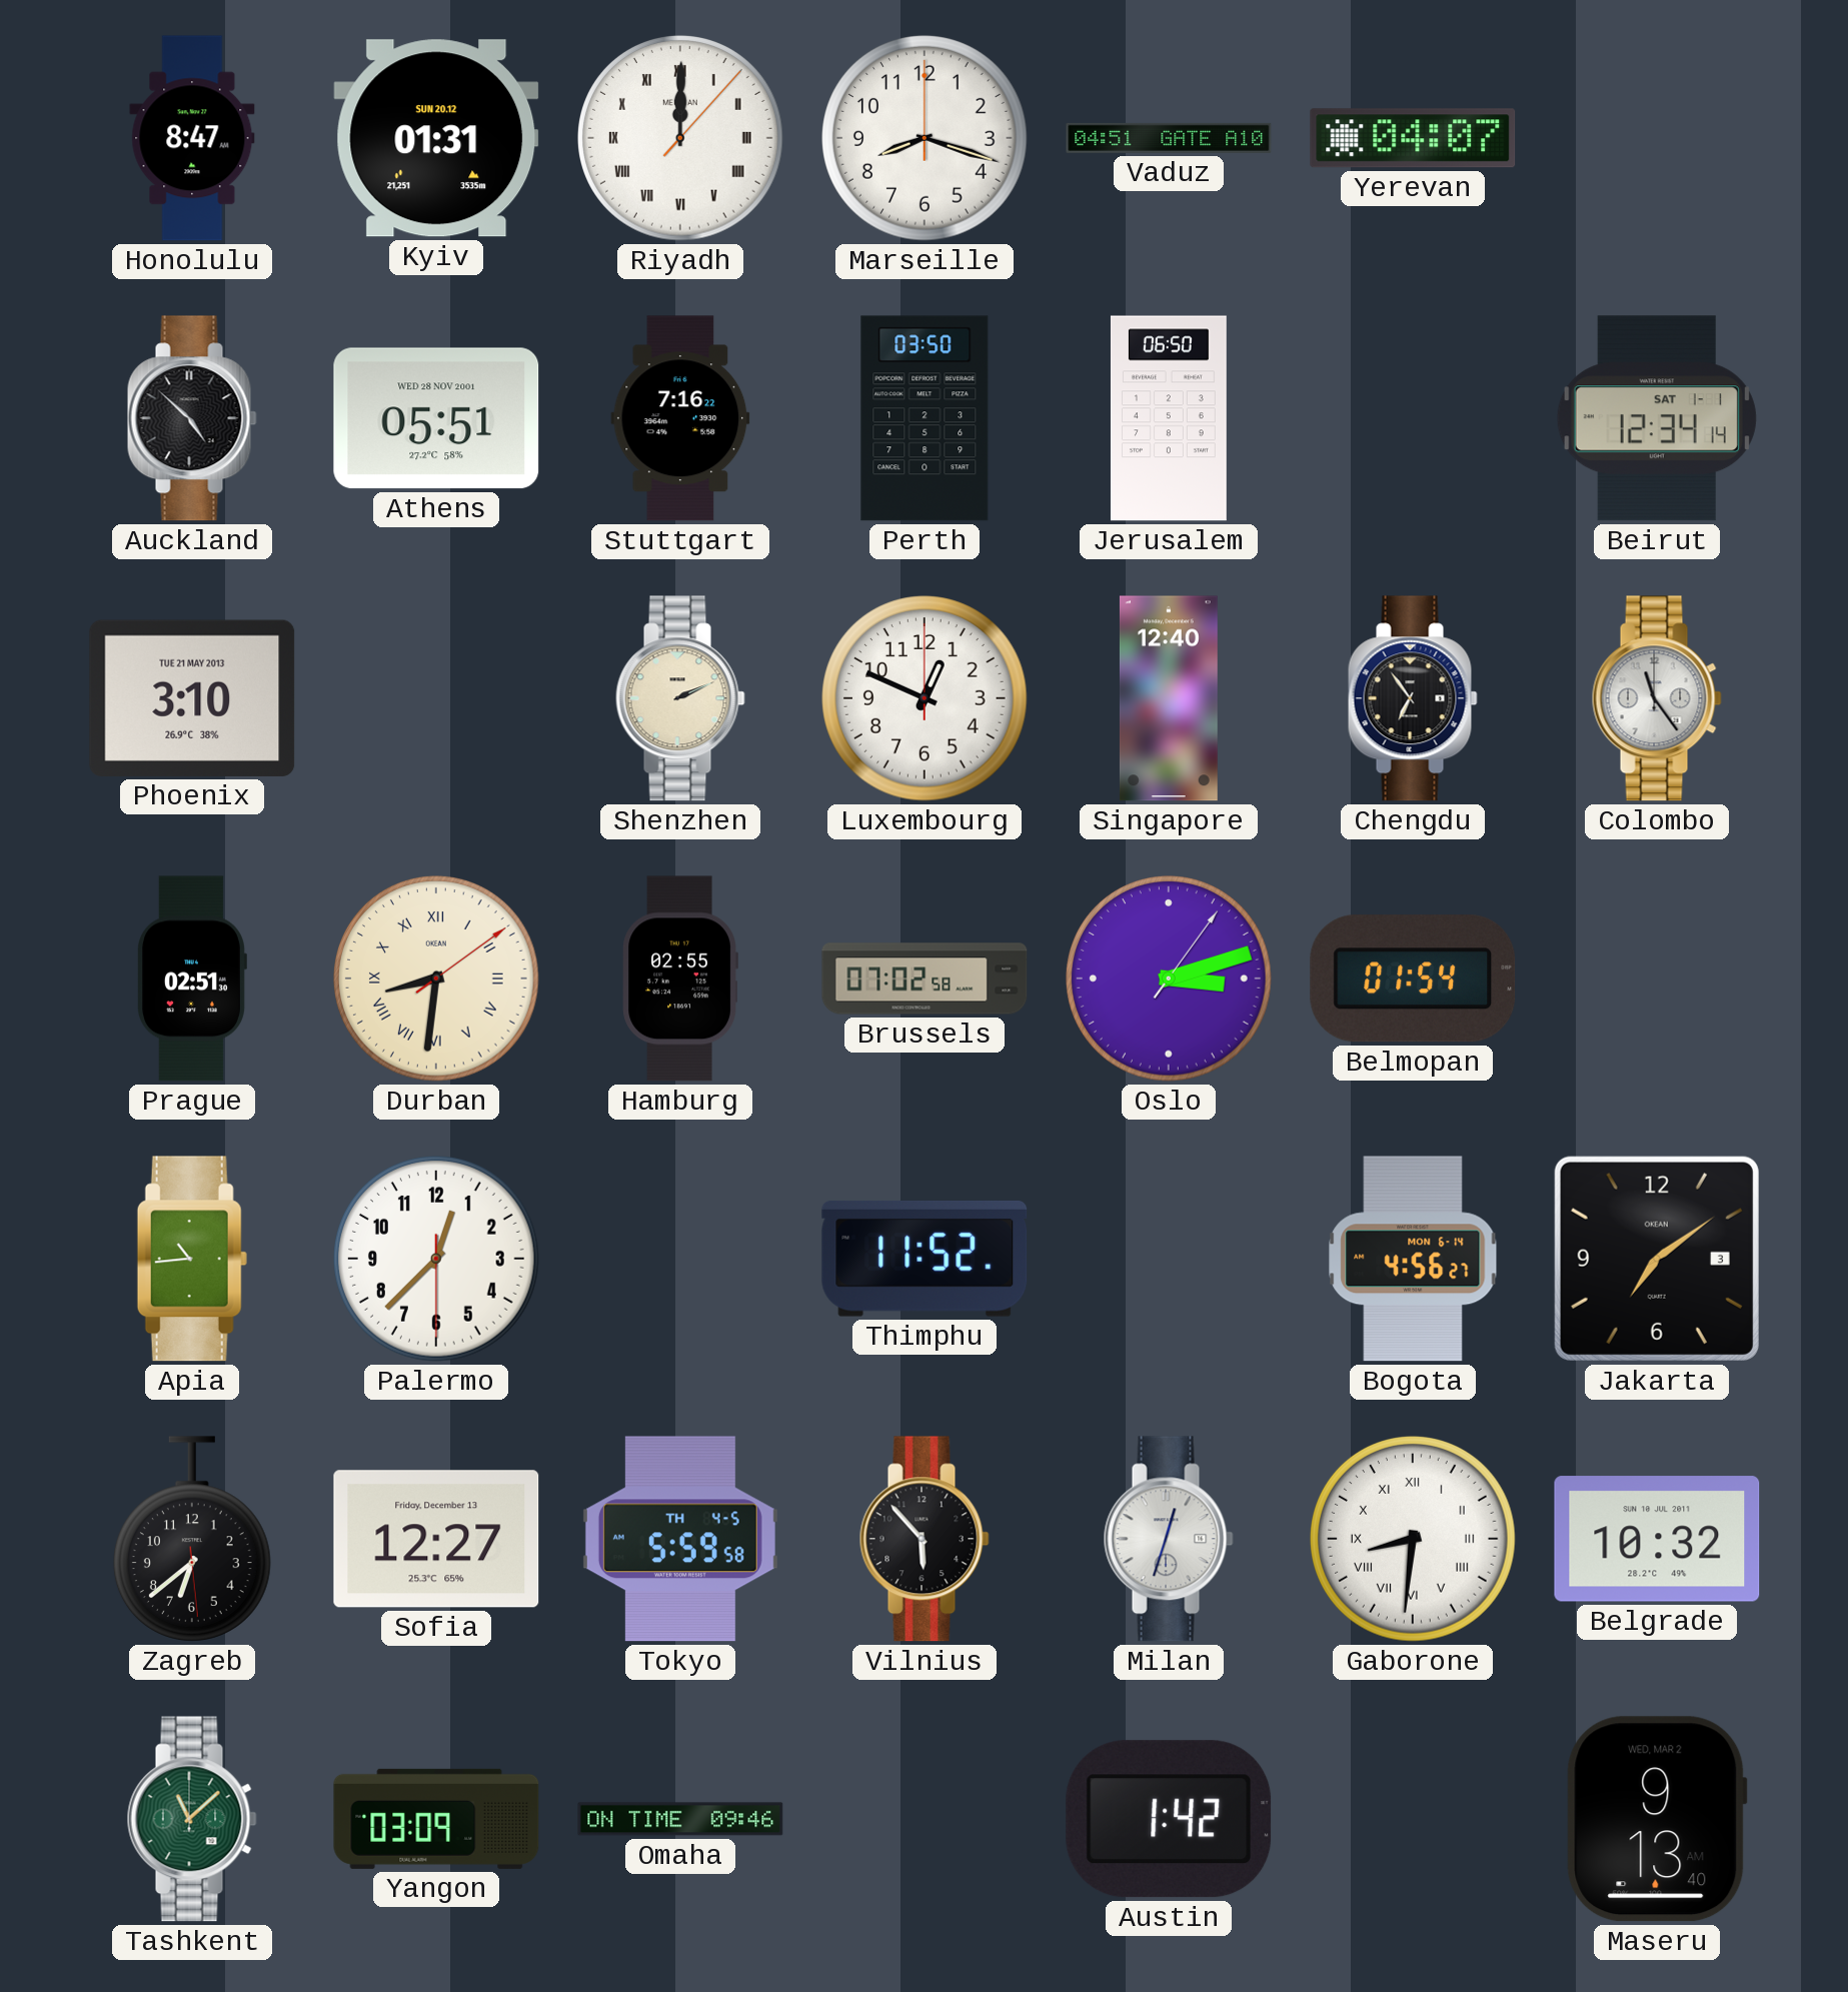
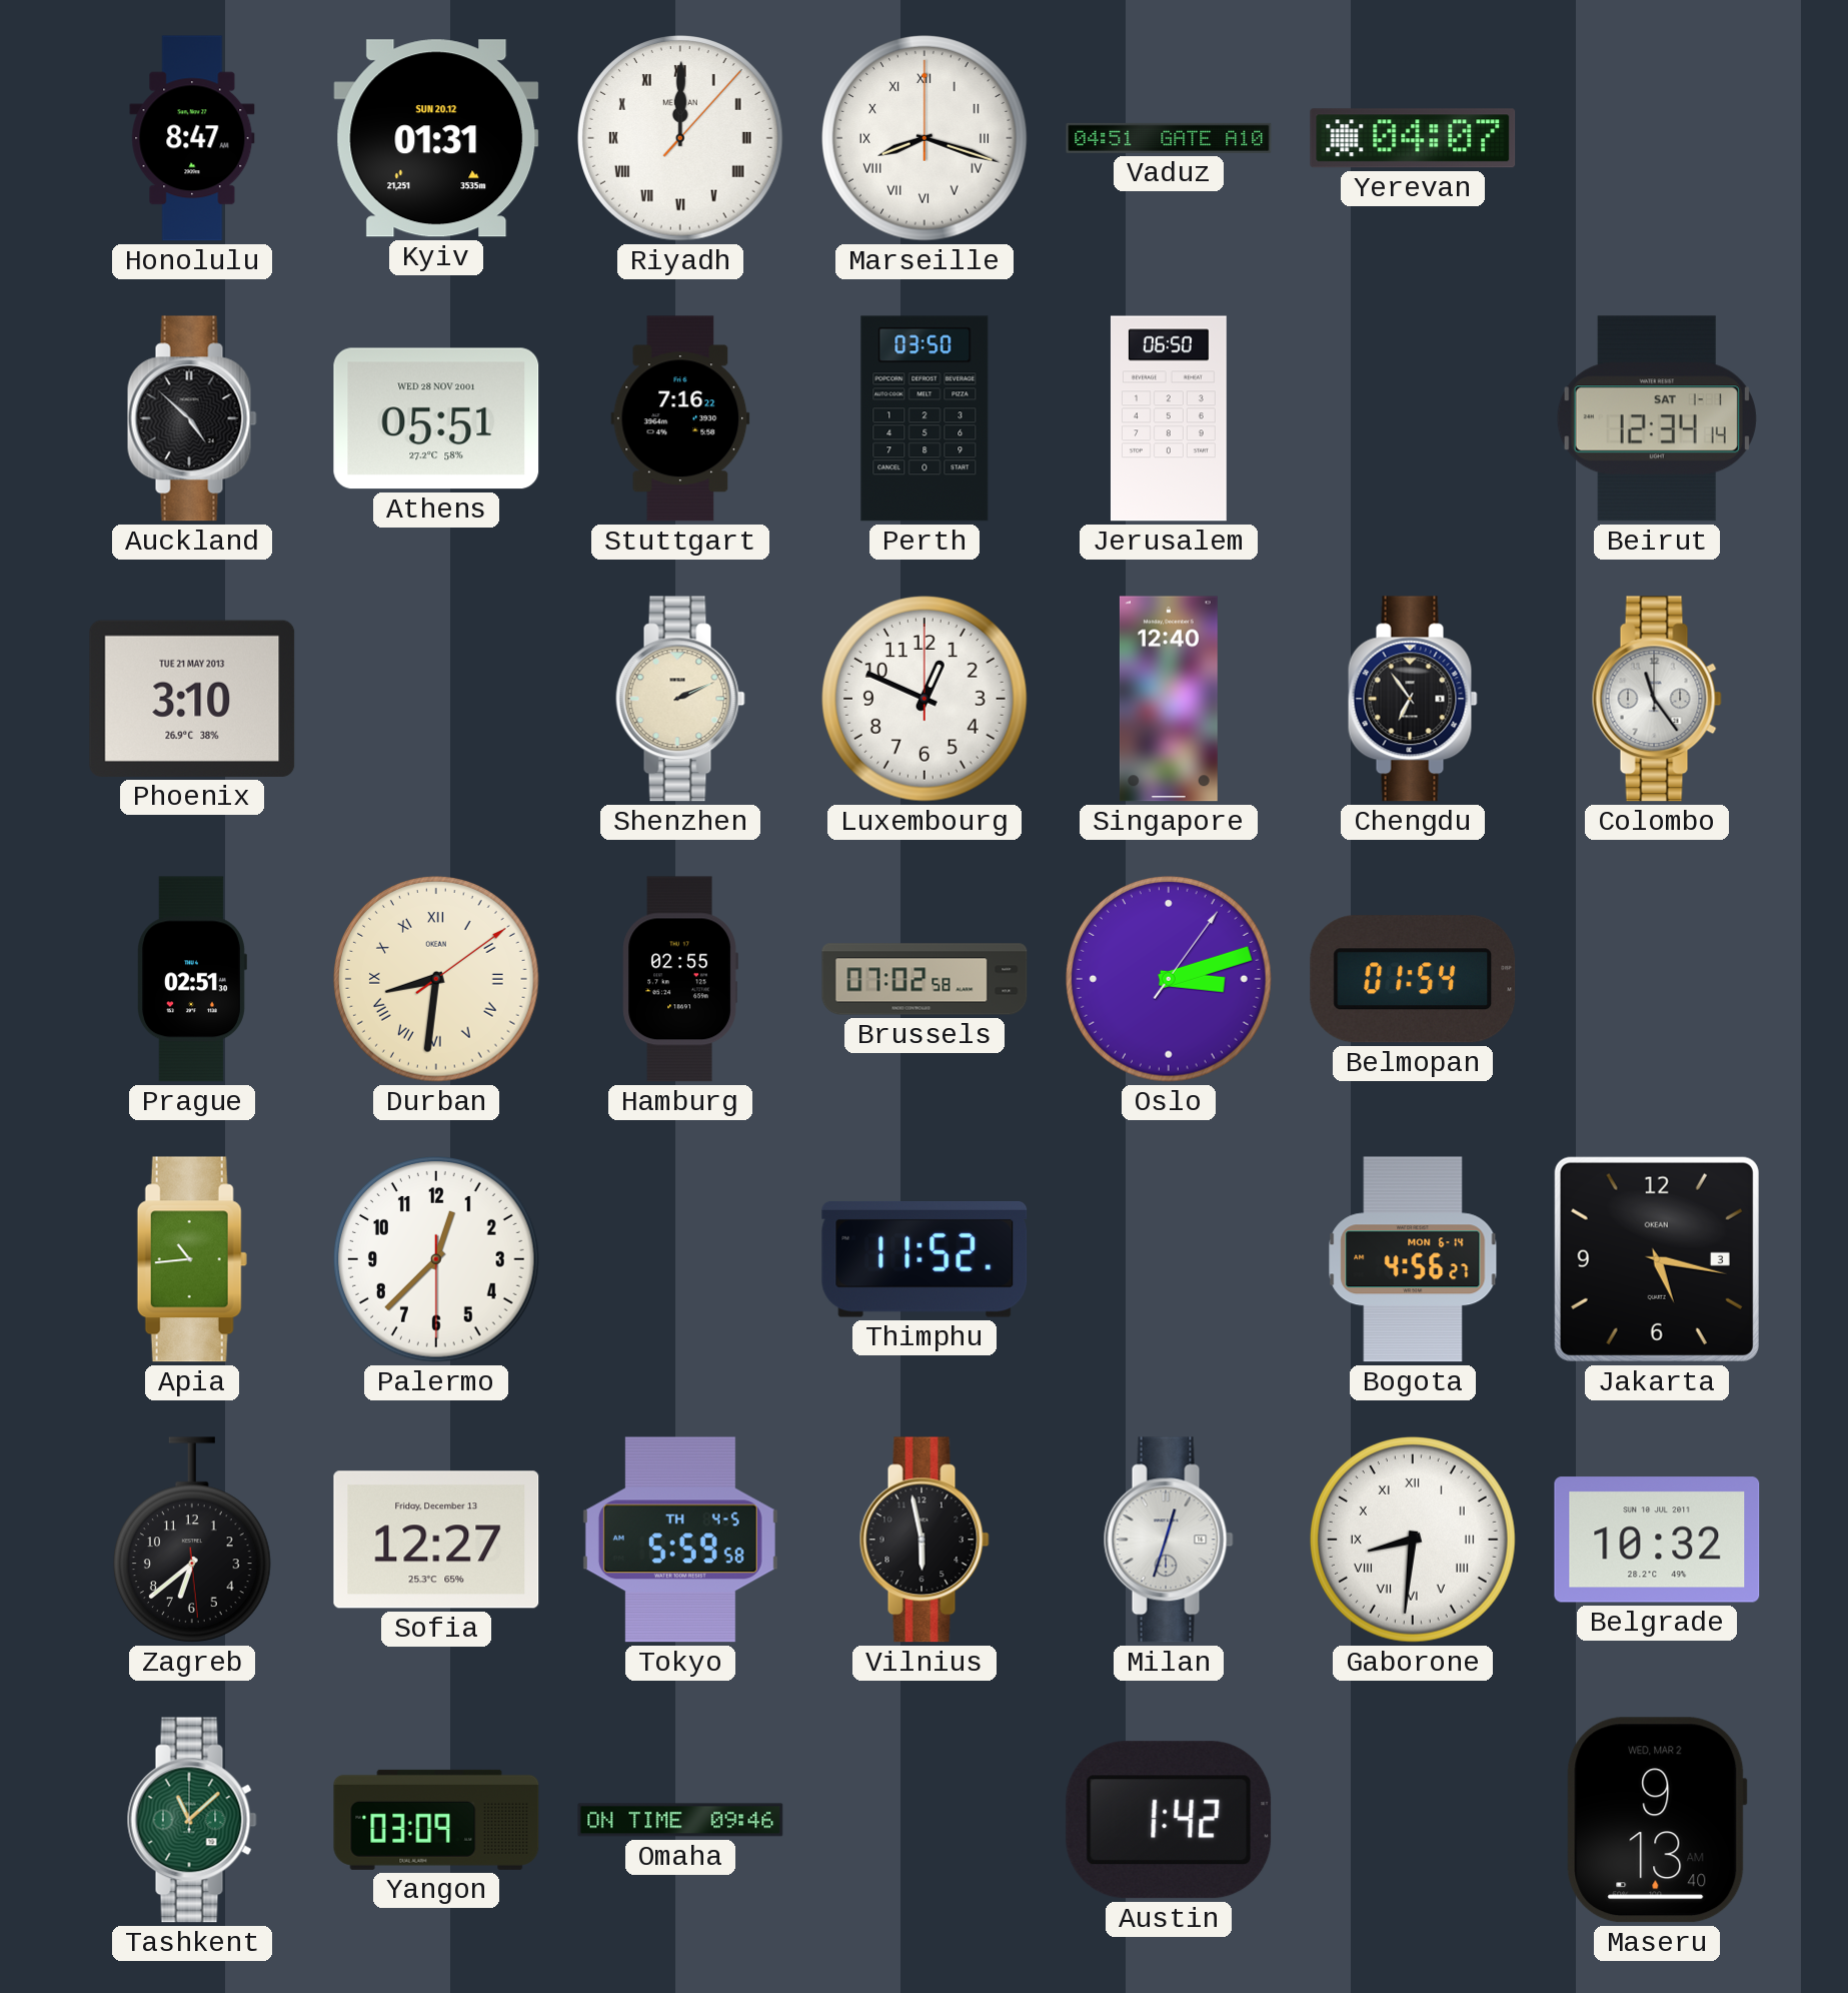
Marseille numerals: Arabic -> Roman (926, 139)
Jakarta: 7:09 -> 5:17 (1657, 1259)
Vilnius: 5:53 -> 5:58 (925, 1540)
